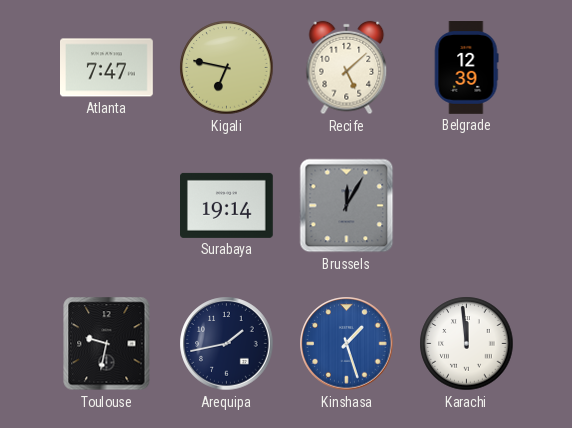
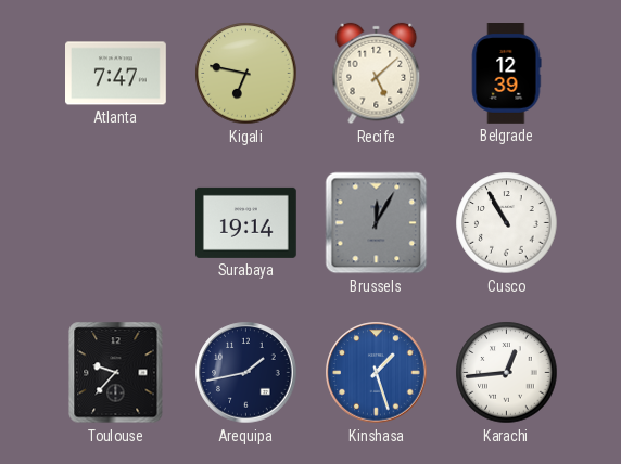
Cusco: none -> 10:55 (507, 223)
Toulouse: 9:32 -> 9:37 (116, 373)
Karachi: 11:59 -> 12:44 (507, 373)
